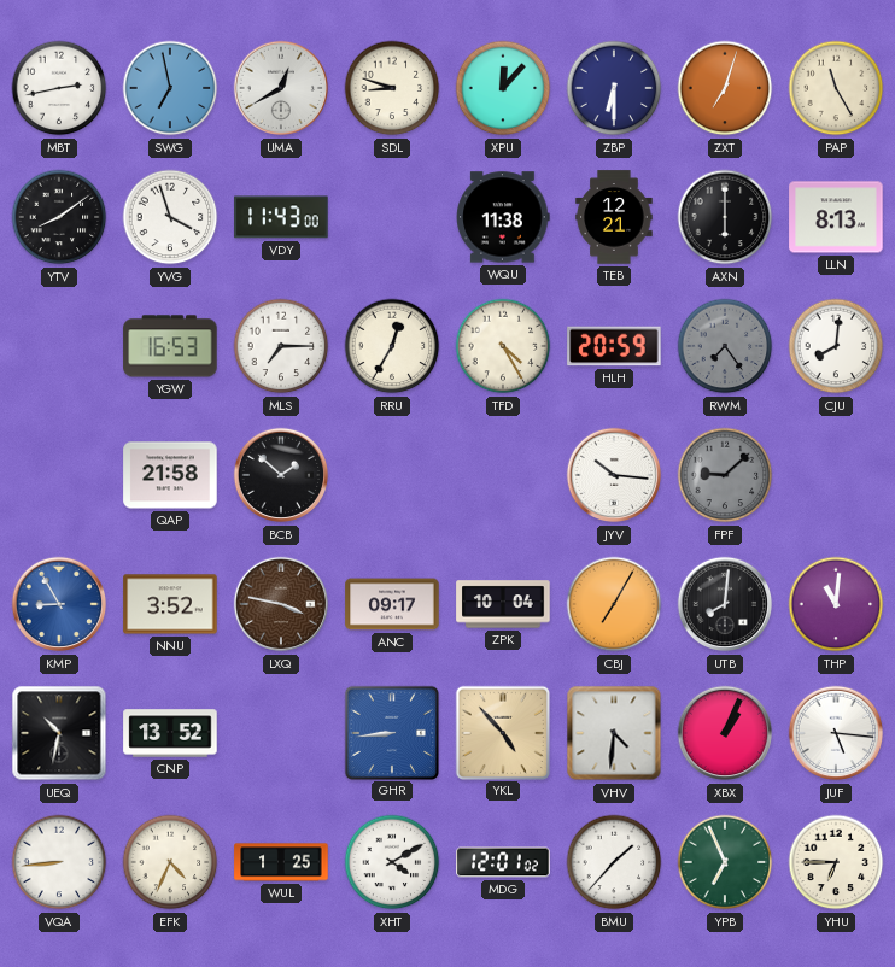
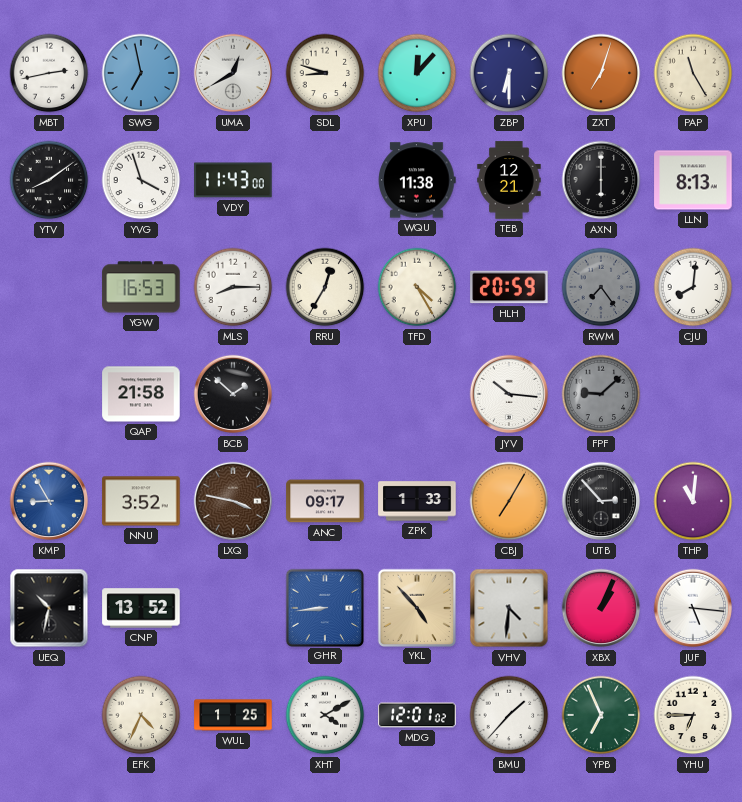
MLS: 7:15 -> 8:15 (233, 287)
ZPK: 10:04 -> 1:33 (417, 501)
UTB: 8:01 -> 2:53 (601, 501)
VQA: 8:44 -> none (59, 862)
